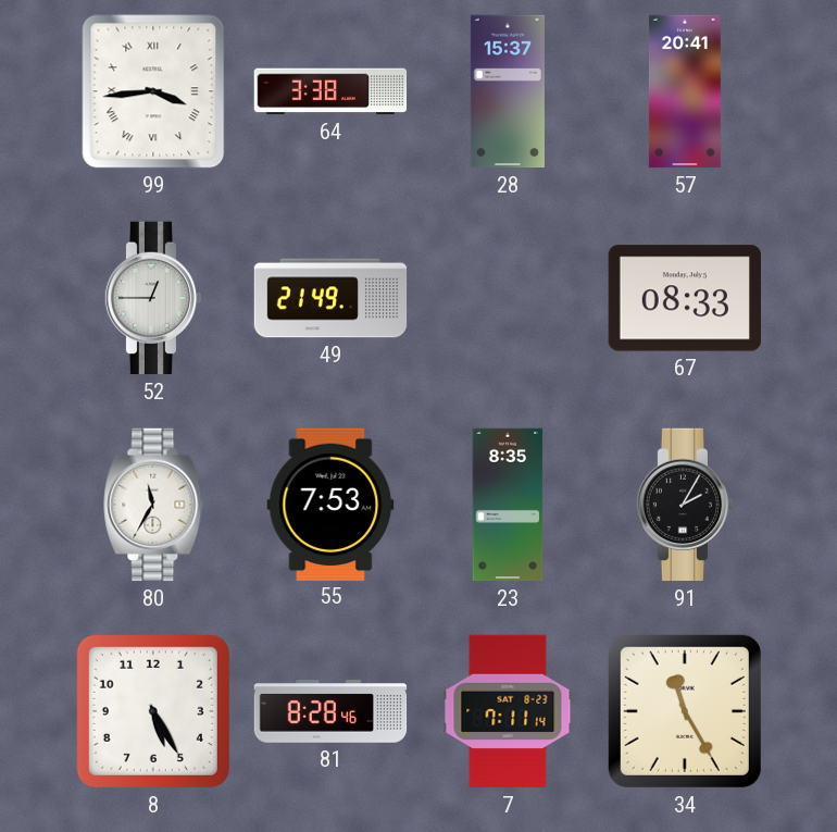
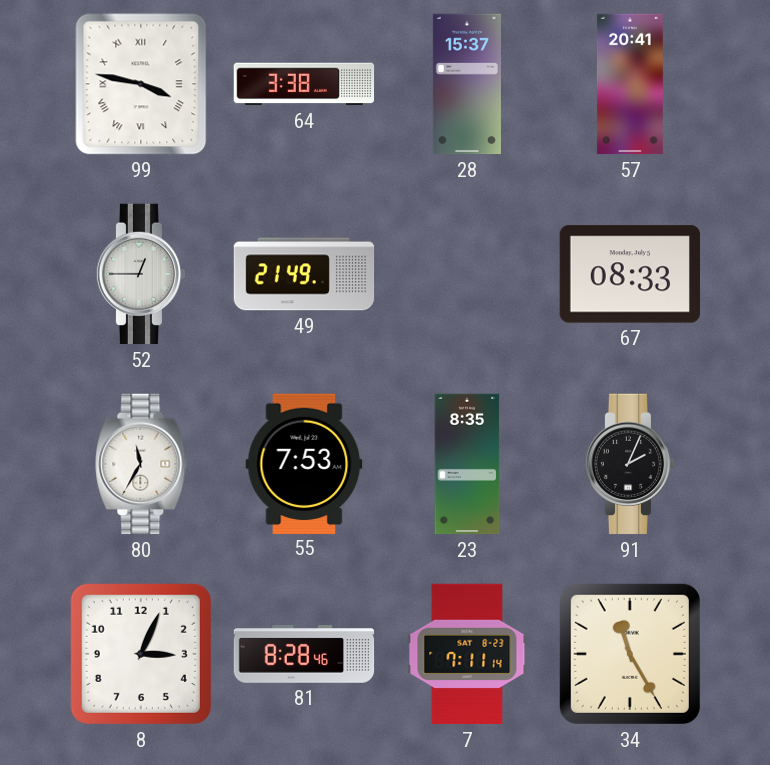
99: 3:44 -> 3:47 (141, 84)
91: 2:05 -> 2:04 (630, 464)
8: 5:25 -> 3:04 (141, 654)
